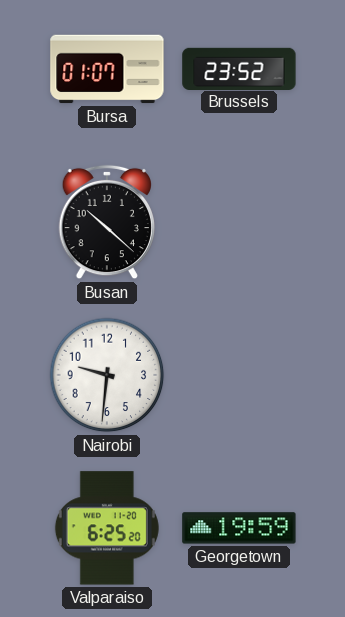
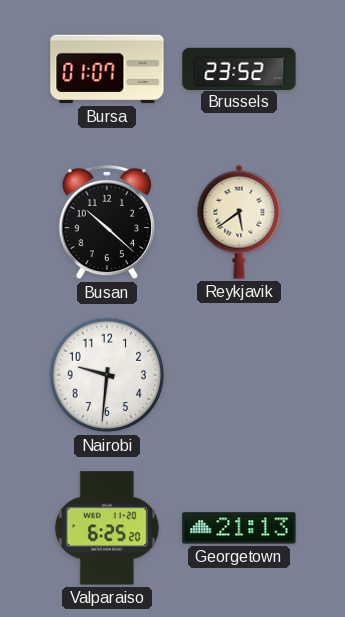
Reykjavik: none -> 5:39 (239, 222)
Georgetown: 19:59 -> 21:13 (239, 528)
